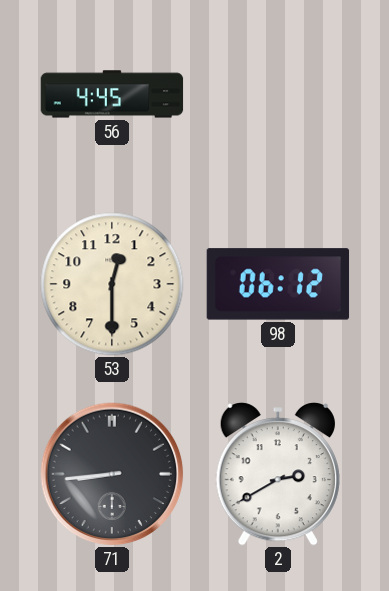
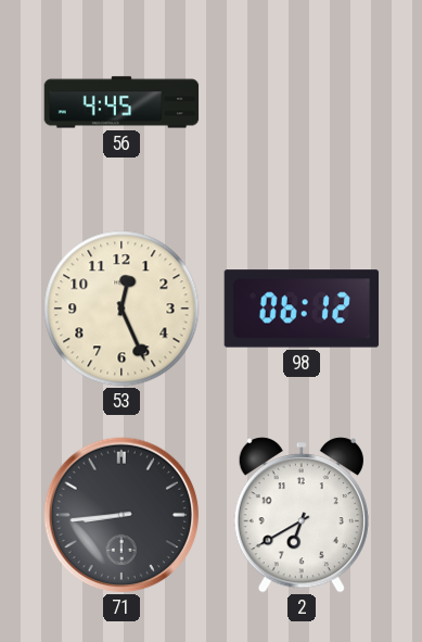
53: 12:30 -> 12:26 (122, 309)
2: 2:40 -> 6:40 (302, 515)
